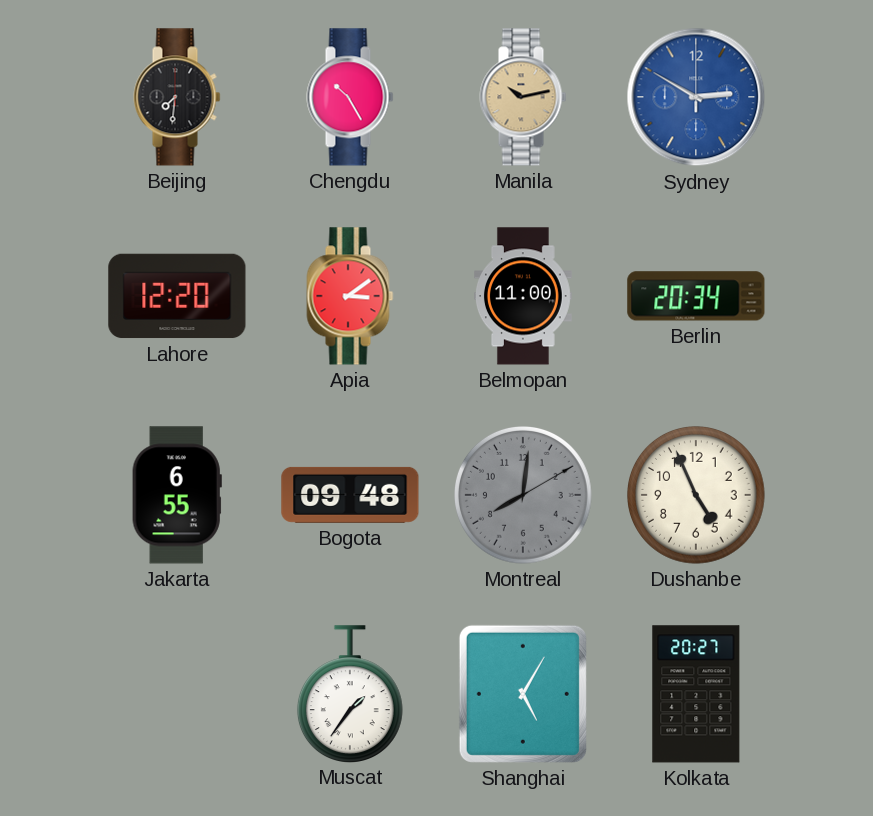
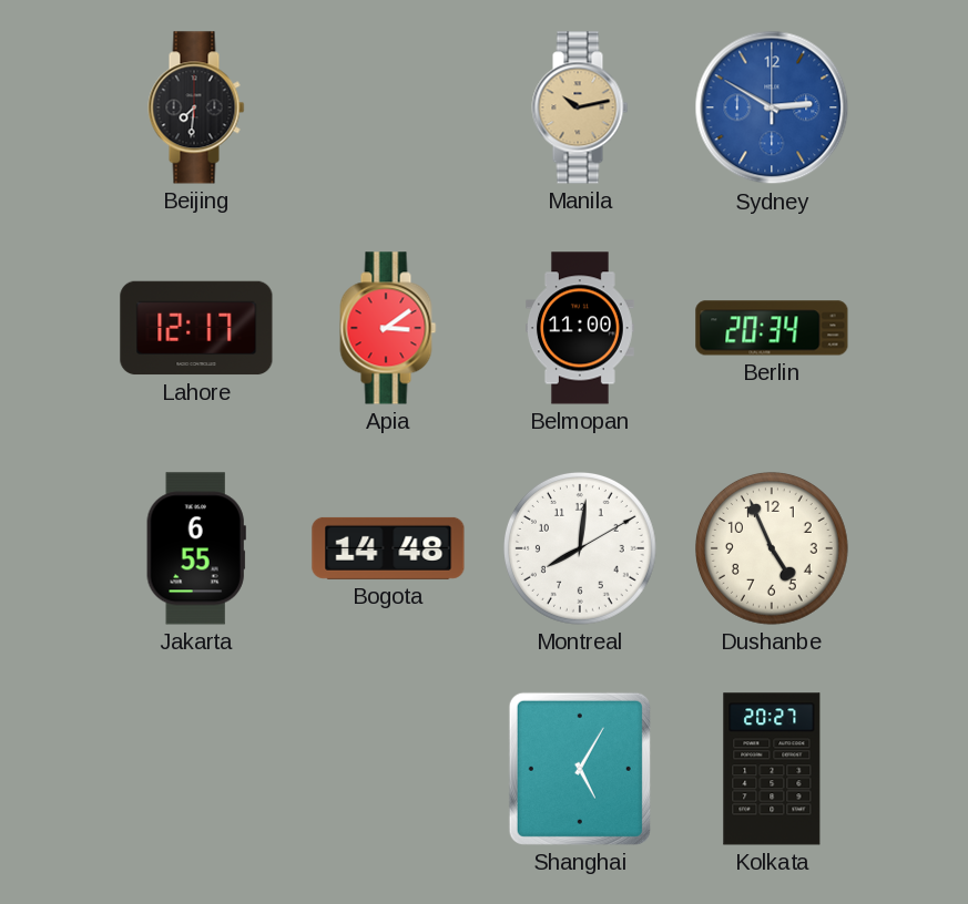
Chengdu: 10:25 -> none (350, 97)
Lahore: 12:20 -> 12:17 (196, 328)
Bogota: 09:48 -> 14:48 (388, 548)
Montreal dial: grey -> white (581, 549)
Muscat: 1:36 -> none (350, 694)
